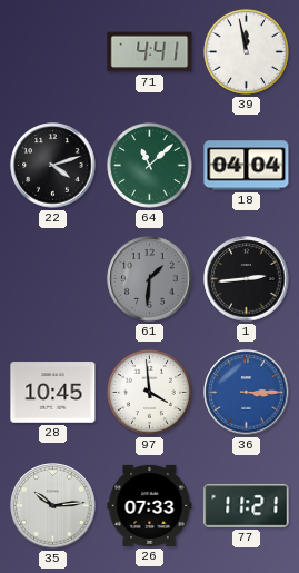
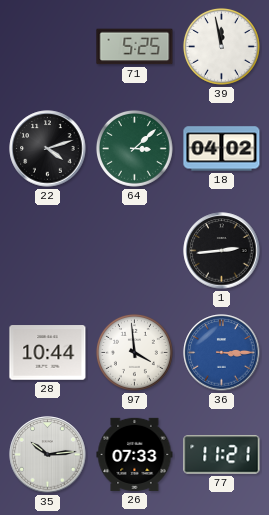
71: 4:41 -> 5:25 (135, 47)
64: 11:08 -> 3:08 (134, 148)
18: 04:04 -> 04:02 (222, 149)
61: 1:31 -> none (150, 279)
28: 10:45 -> 10:44 (48, 353)
